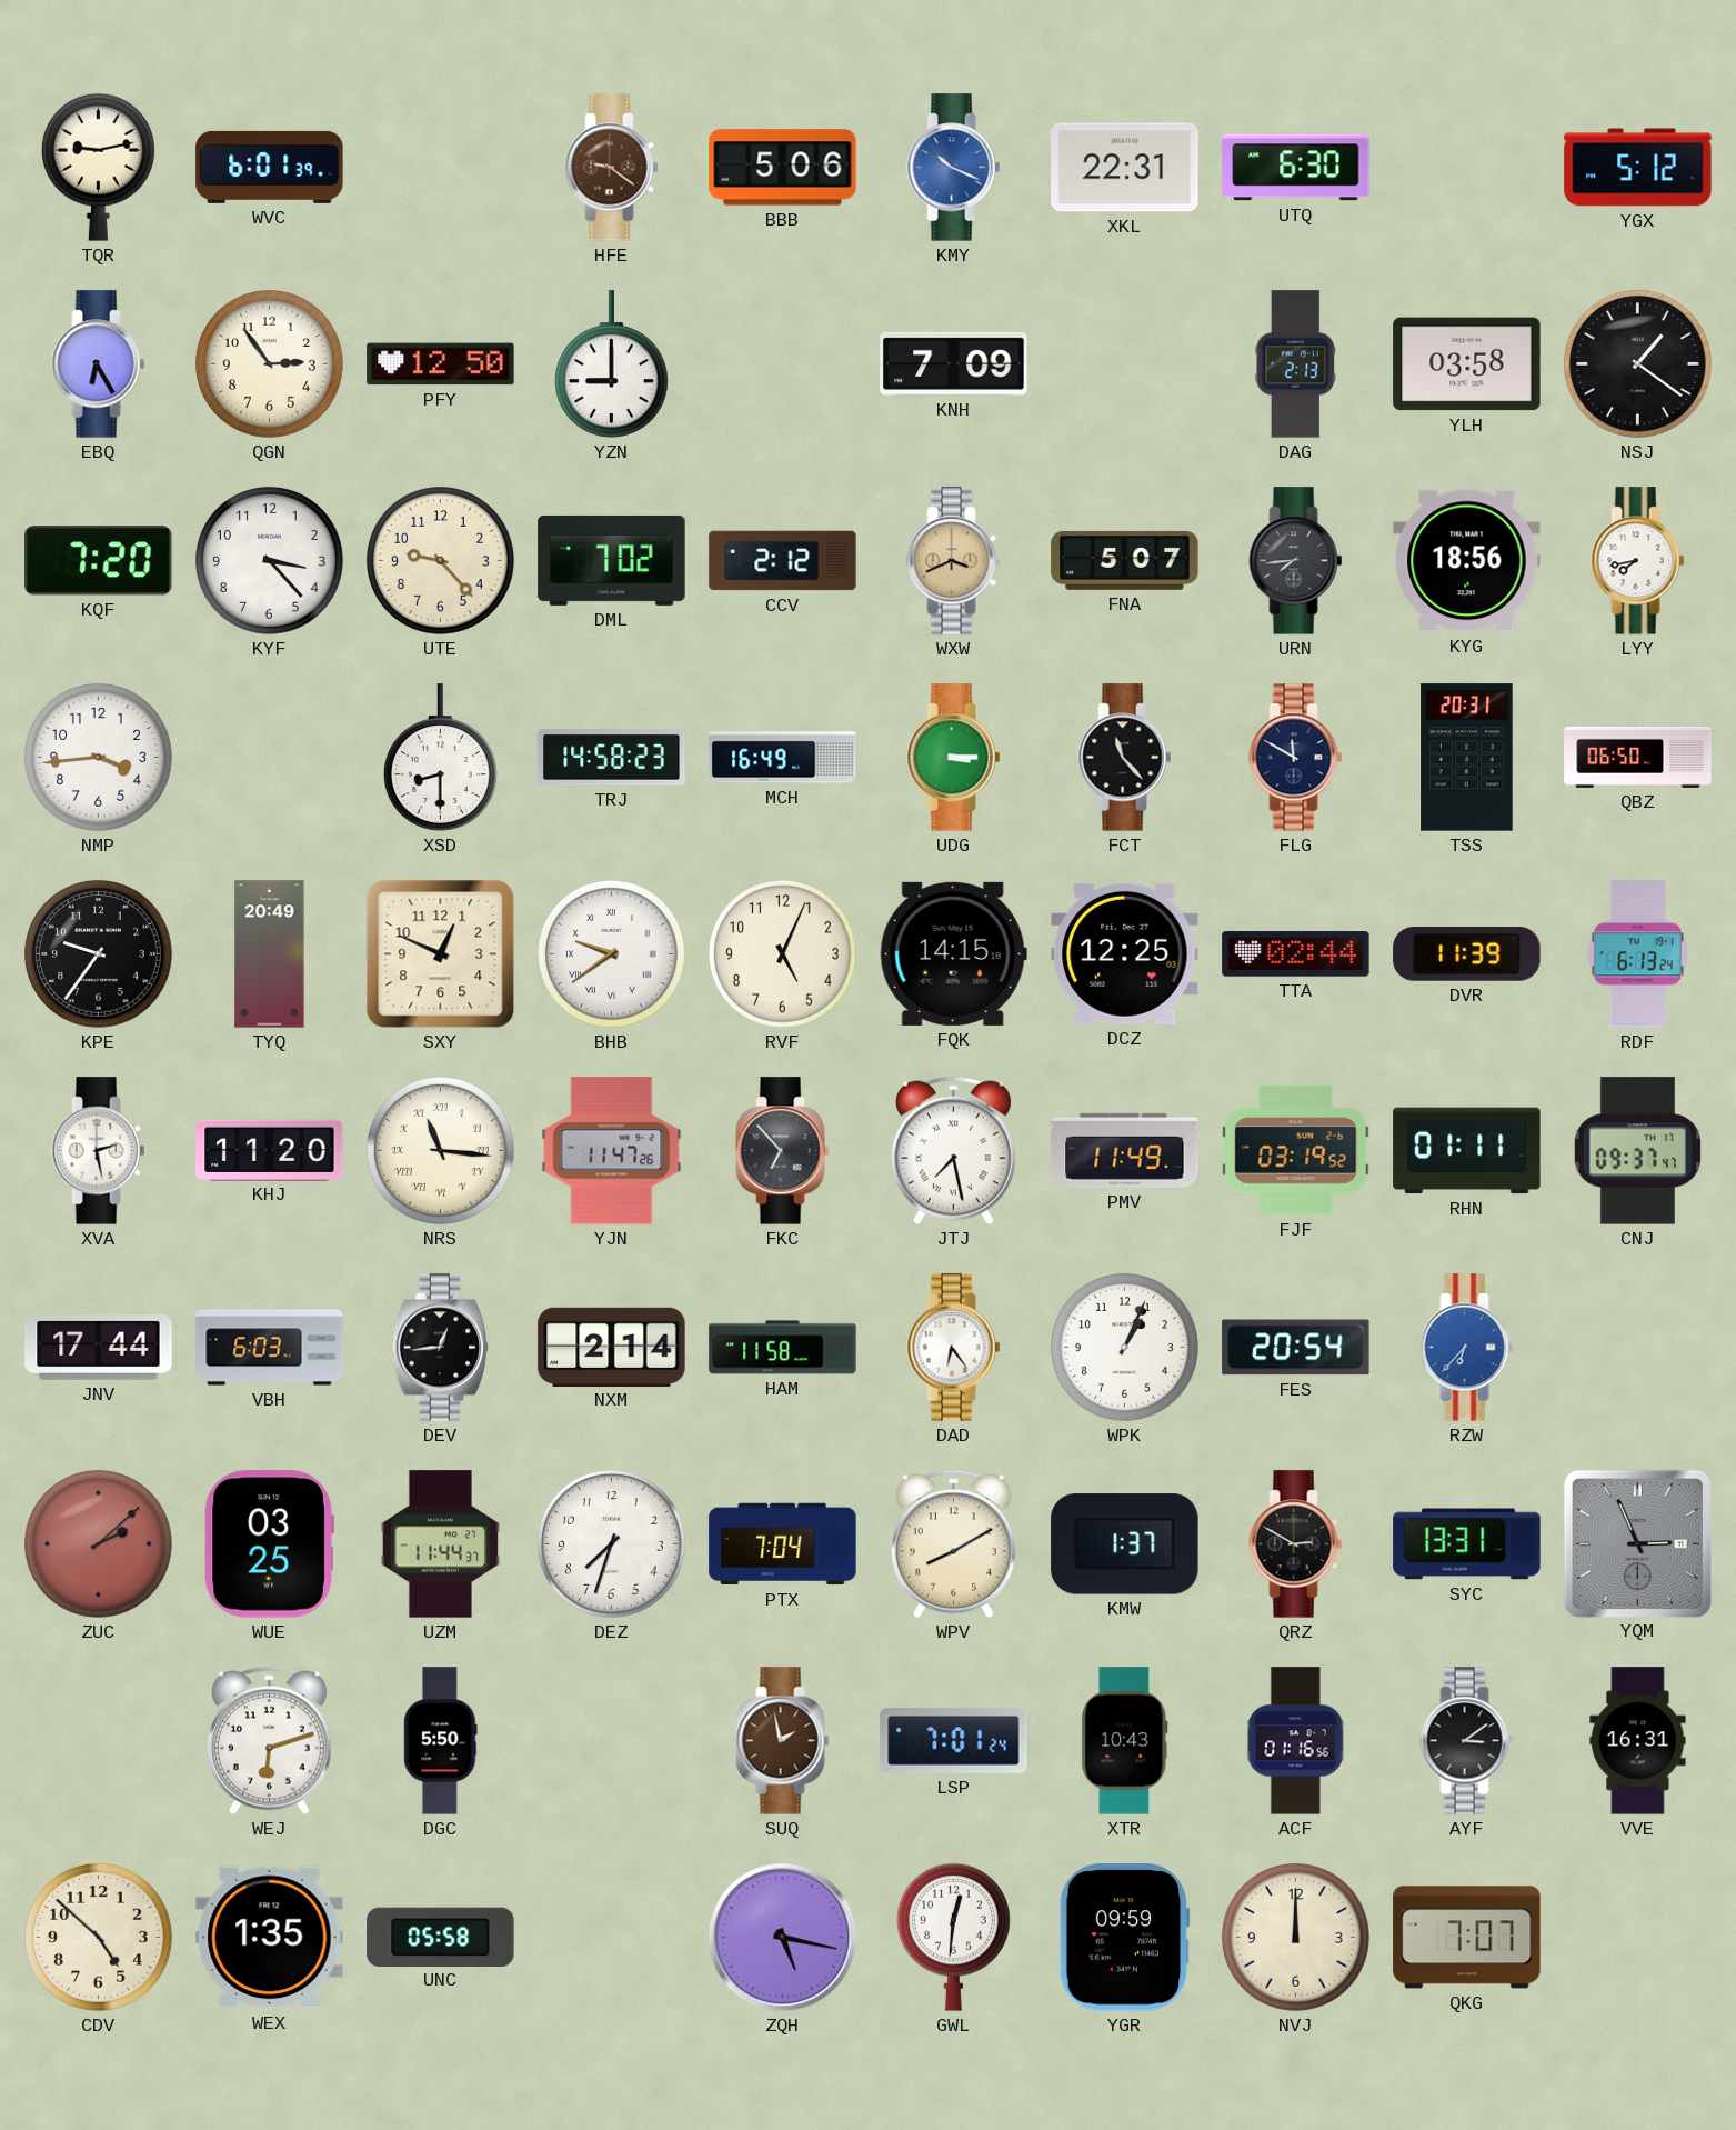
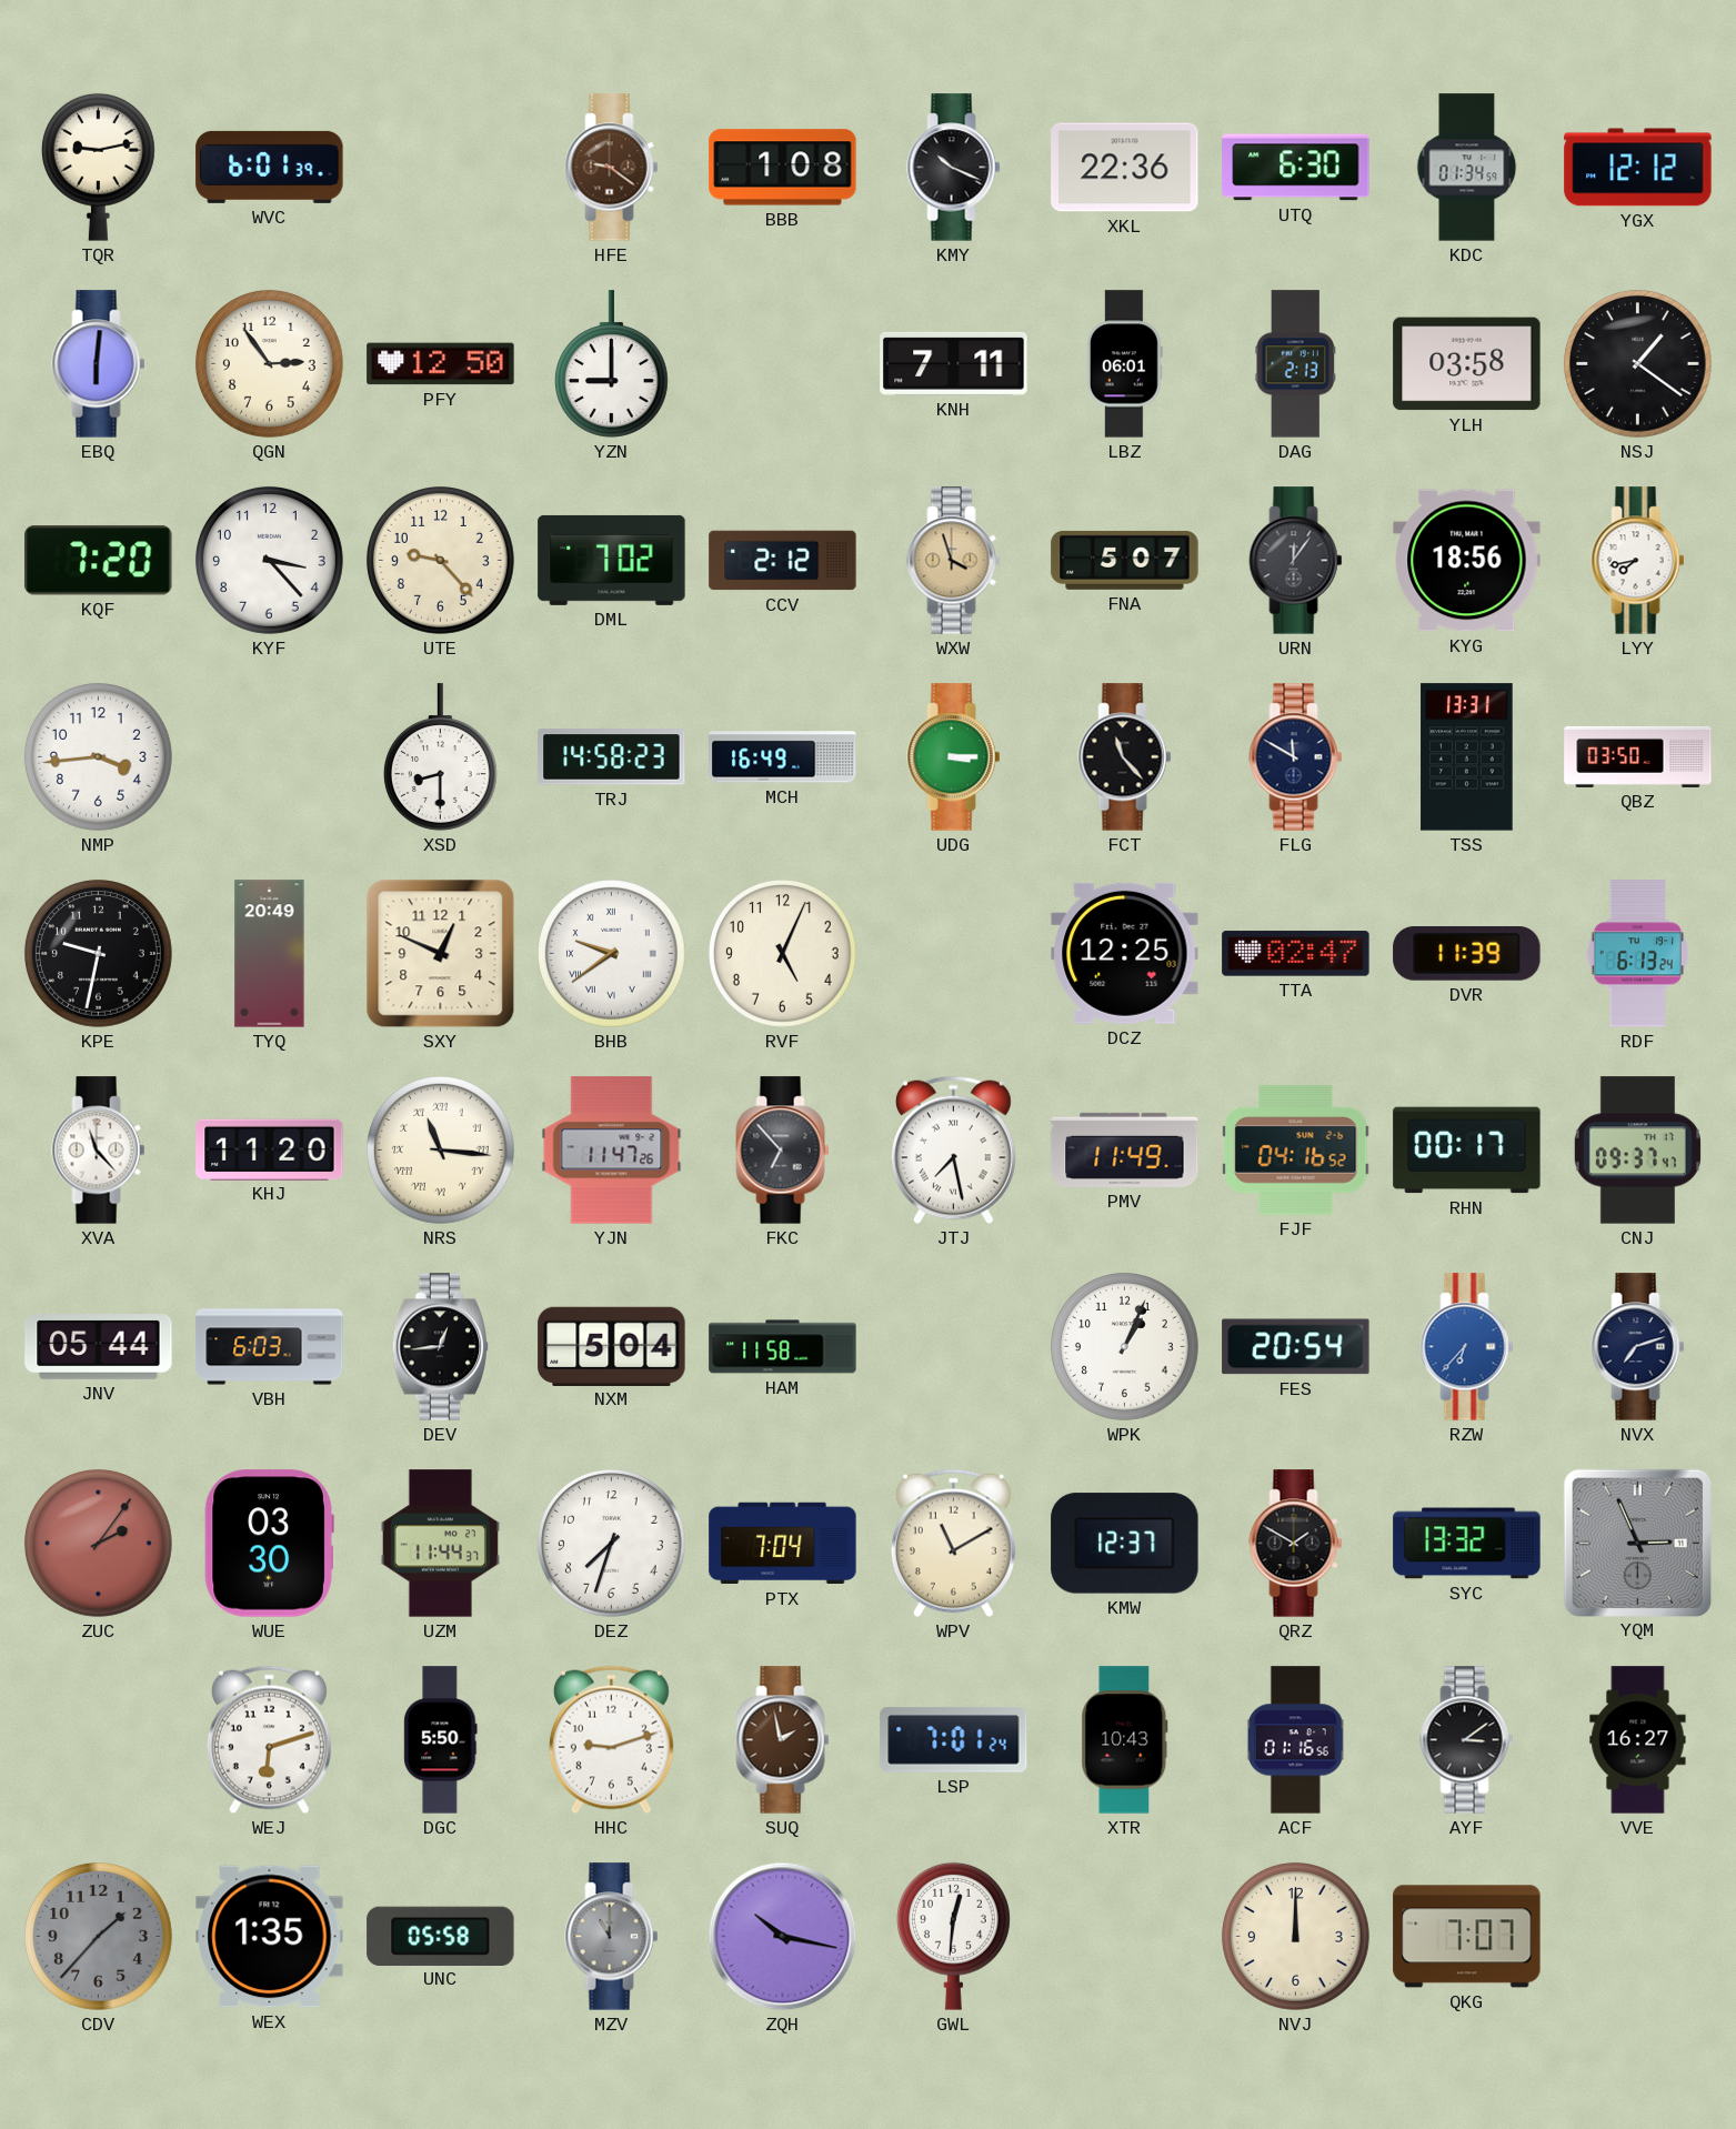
BBB: 5:06 -> 1:08 (783, 168)
KMY dial: blue -> black (954, 168)
XKL: 22:31 -> 22:36 (1125, 168)
KDC: none -> 01:34 (1467, 168)
YGX: 5:12 -> 12:12 (1638, 168)
EBQ: 6:25 -> 6:01 (99, 364)
KNH: 7:09 -> 7:11 (954, 363)
LBZ: none -> 06:01 (1124, 364)
WXW: 3:41 -> 3:57 (954, 561)
URN: 7:44 -> 12:06 (1296, 561)
TSS: 20:31 -> 13:31 (1467, 757)
QBZ: 06:50 -> 03:50 (1638, 756)
KPE: 9:36 -> 9:32 (99, 954)
FQK: 14:15 -> none (953, 953)
TTA: 02:44 -> 02:47 (1296, 954)
XVA: 2:28 -> 11:23 (99, 1151)
FJF: 03:19 -> 04:16 (1296, 1149)
RHN: 01:11 -> 00:17 (1467, 1151)
JNV: 17:44 -> 05:44 (99, 1347)
NXM: 2:14 -> 5:04 (612, 1346)
DAD: 6:24 -> none (954, 1348)
NVX: none -> 7:12 (1638, 1347)
ZUC: 2:08 -> 2:06 (99, 1544)
WUE: 03:25 -> 03:30 (269, 1544)
WPV: 8:10 -> 11:10 (953, 1544)
KMW: 1:37 -> 12:37 (1125, 1544)
QRZ: 2:50 -> 1:50 (1296, 1544)
SYC: 13:31 -> 13:32 (1467, 1544)
HHC: none -> 9:12 (611, 1740)
VVE: 16:31 -> 16:27 (1638, 1740)
CDV: 4:52 -> 1:37 (99, 1937)
CDV dial: cream -> grey (99, 1937)
MZV: none -> 11:00 (612, 1937)
ZQH: 5:17 -> 10:17 (783, 1937)
YGR: 09:59 -> none (1124, 1938)
